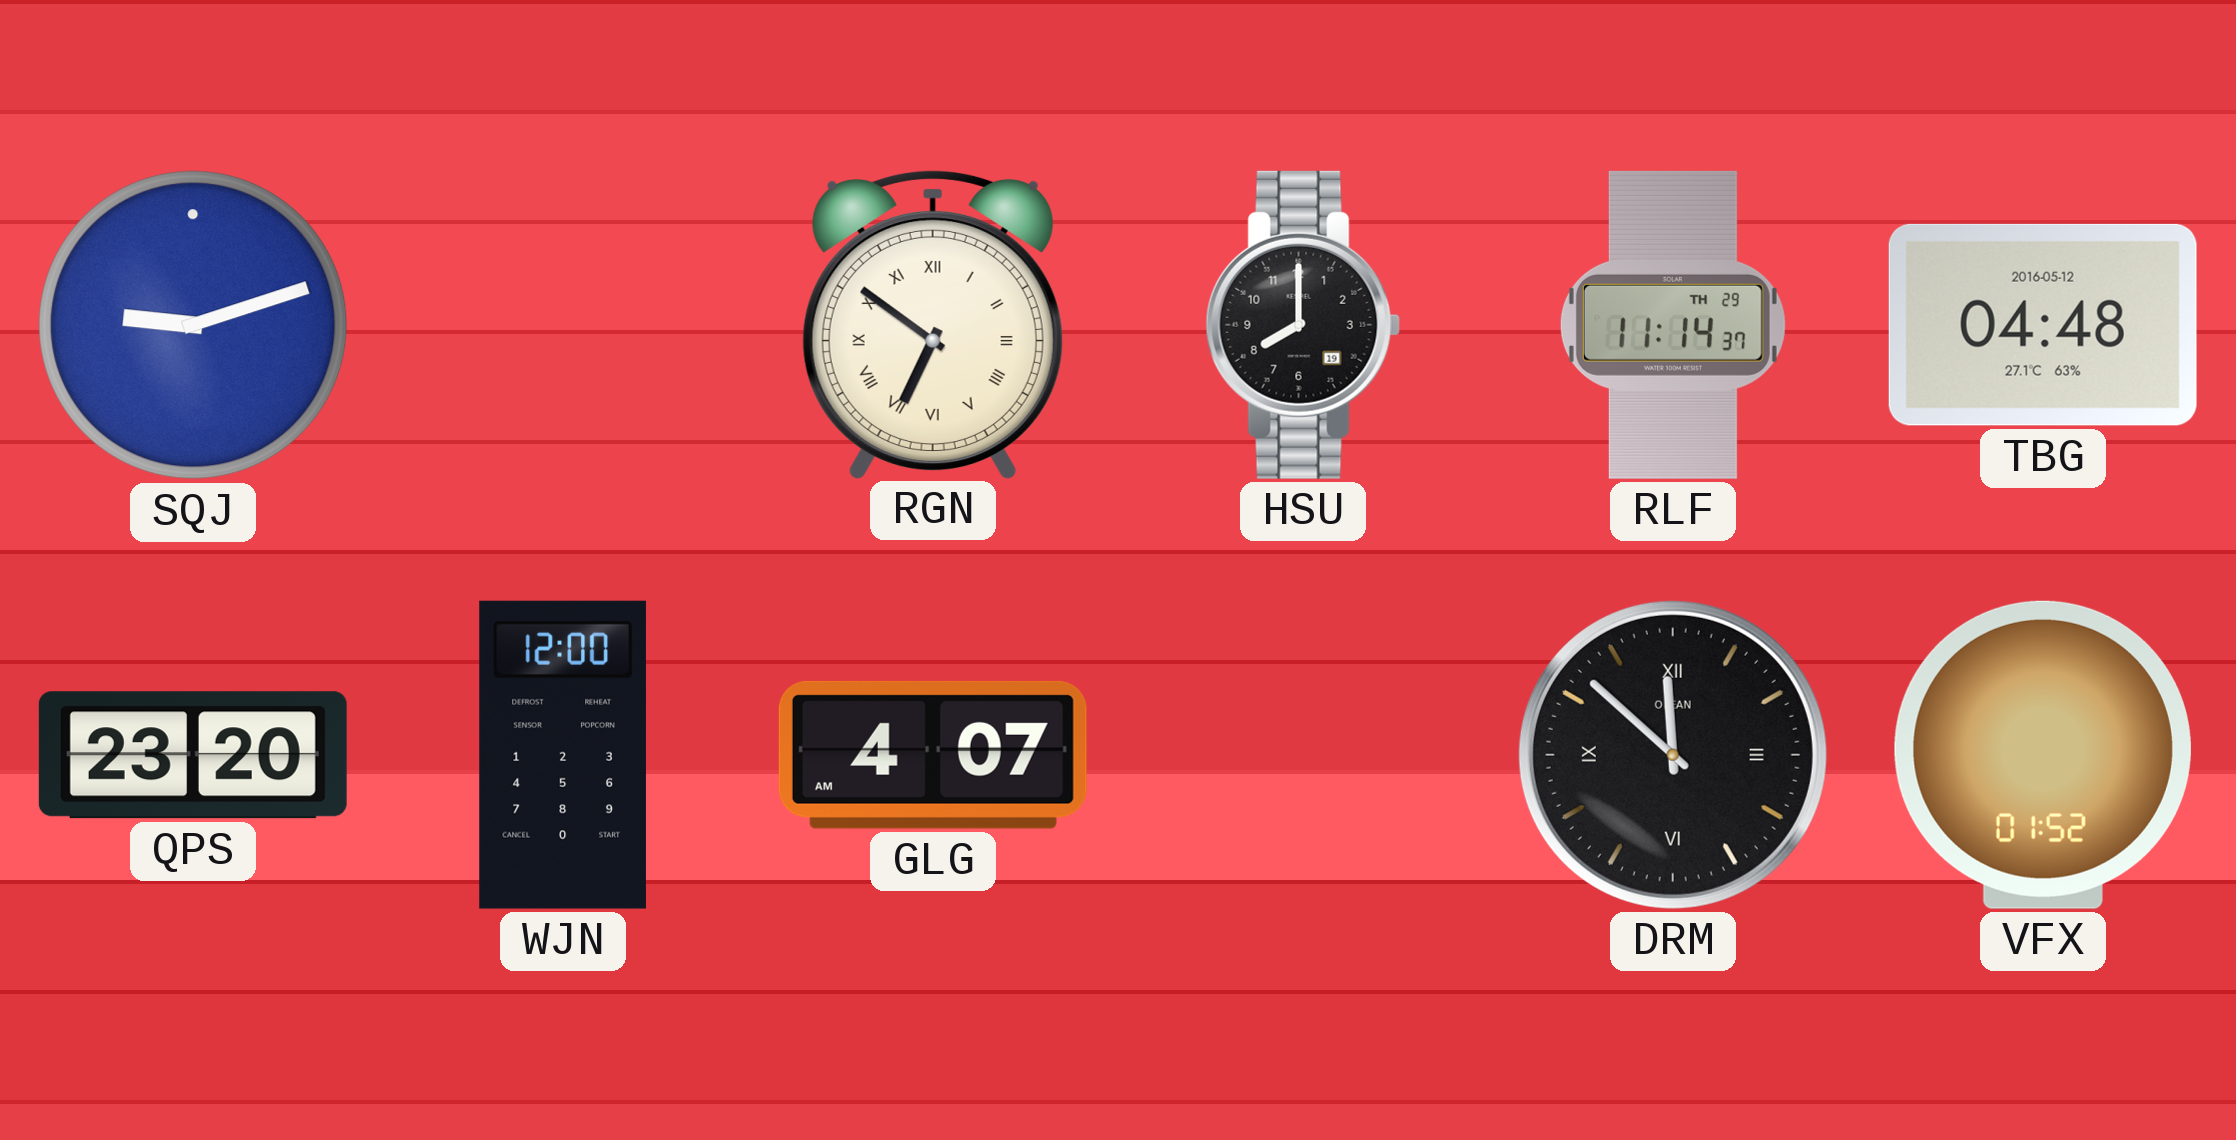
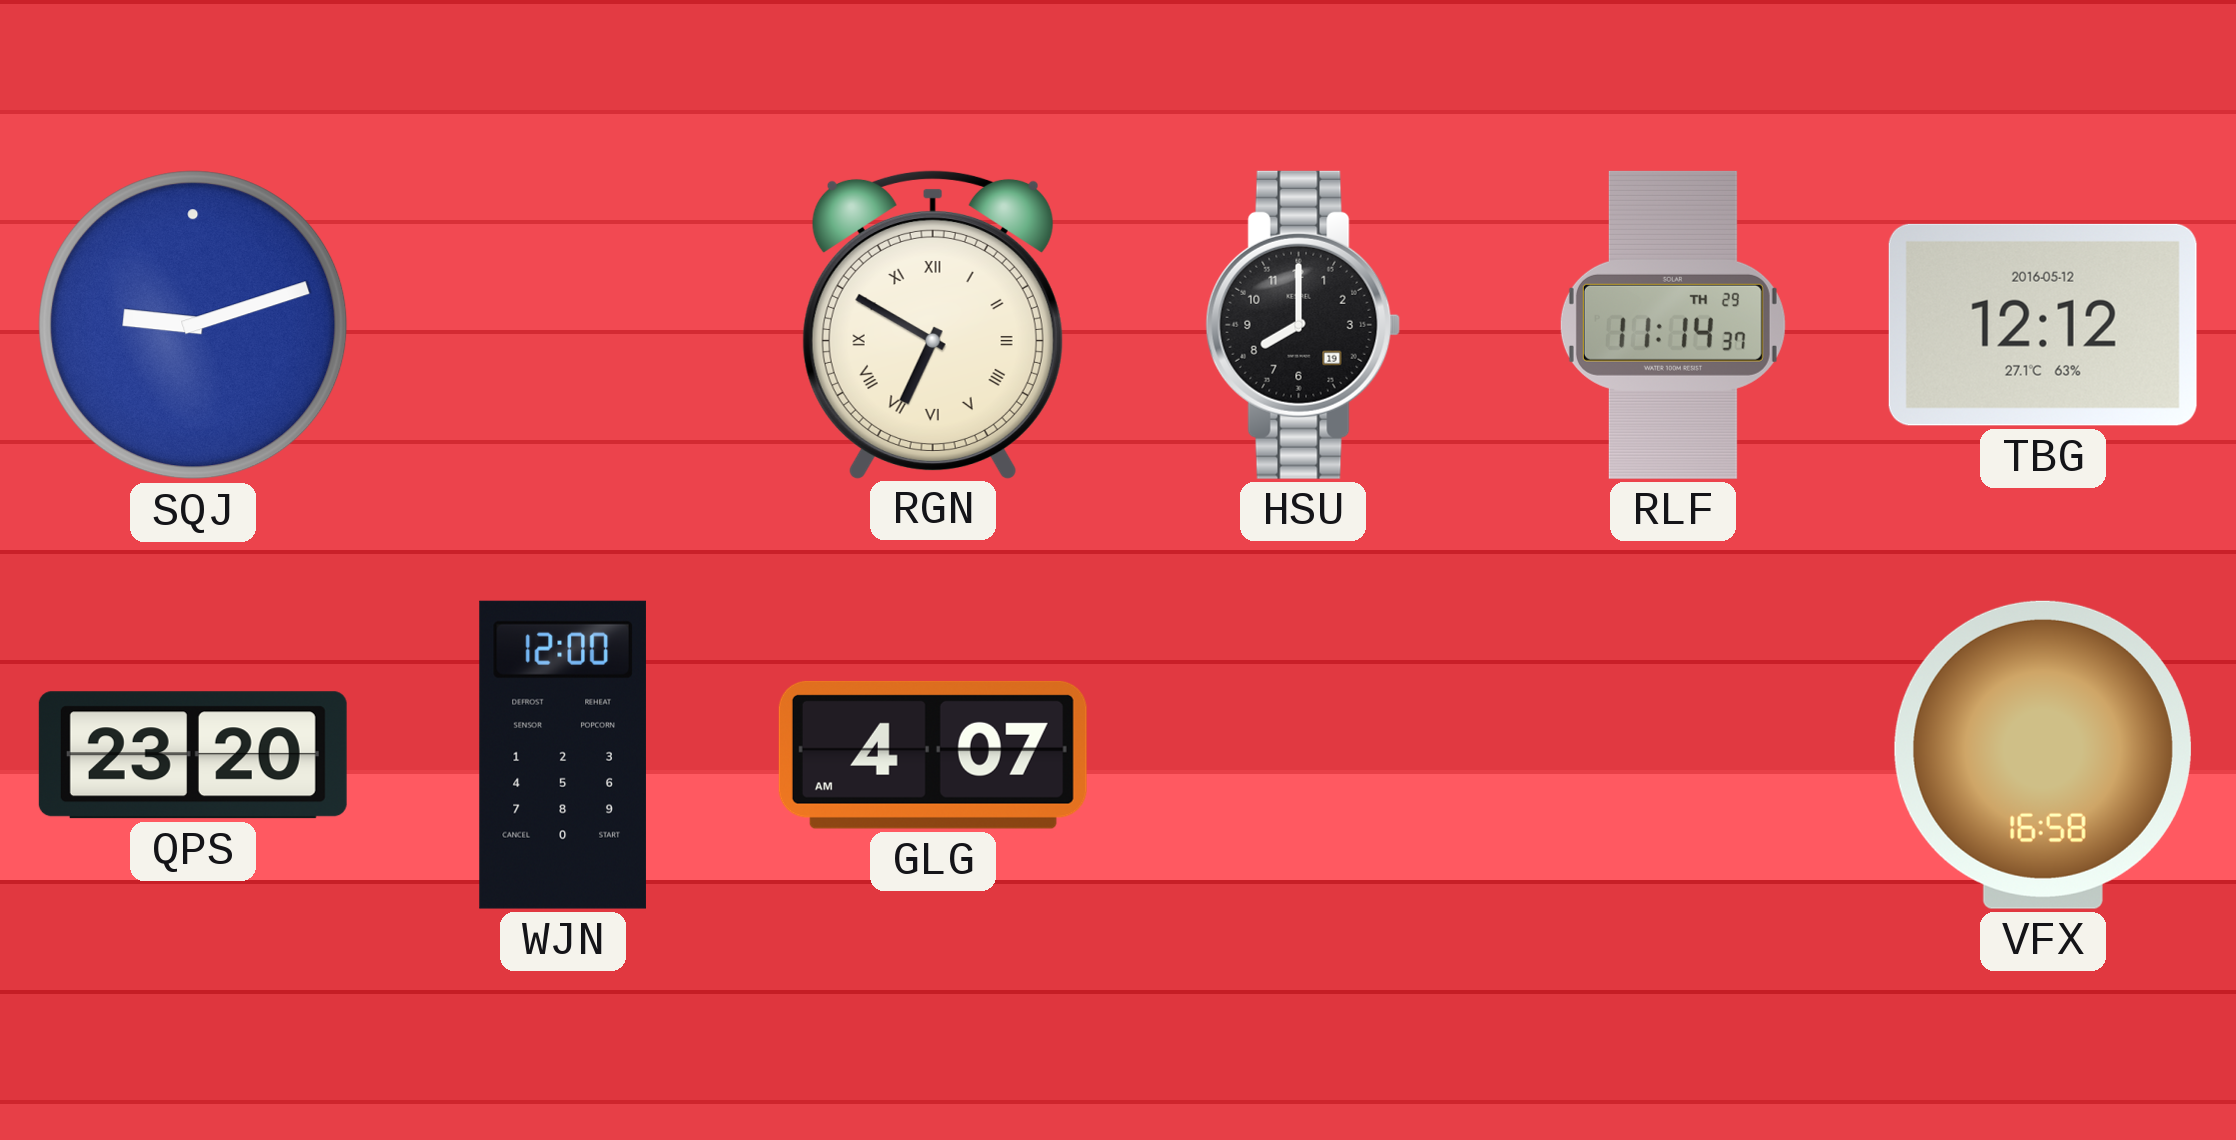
RGN: 6:51 -> 6:50 (933, 324)
TBG: 04:48 -> 12:12 (2043, 325)
DRM: 11:52 -> none (1673, 755)
VFX: 01:52 -> 16:58 (2043, 755)
